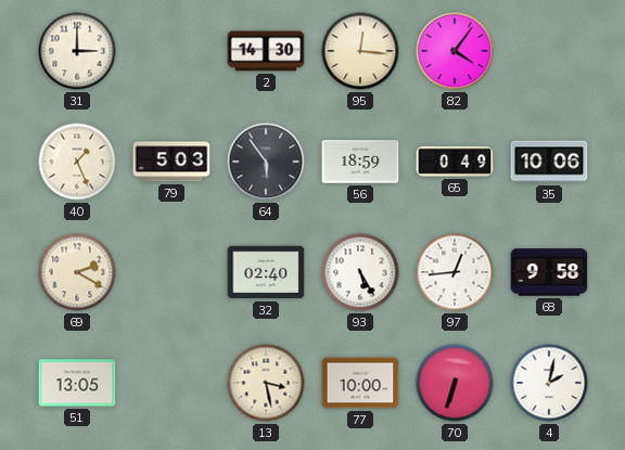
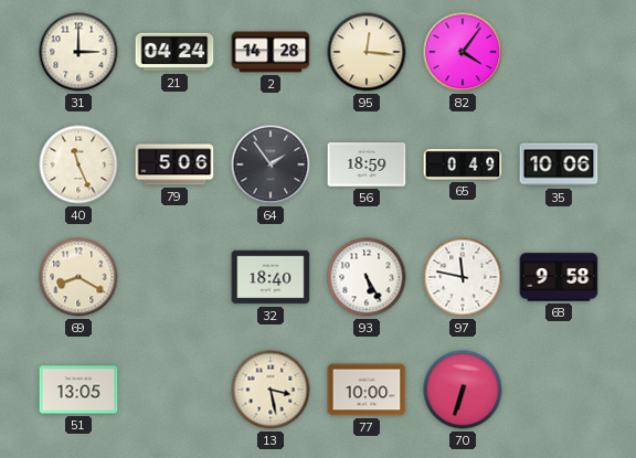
21: none -> 04:24 (174, 52)
2: 14:30 -> 14:28 (271, 52)
40: 1:26 -> 11:26 (78, 164)
79: 5:03 -> 5:06 (174, 164)
64: 5:54 -> 1:54 (271, 164)
69: 2:20 -> 8:20 (78, 277)
32: 02:40 -> 18:40 (271, 277)
97: 12:44 -> 11:47 (463, 277)
4: 2:02 -> none (549, 383)
